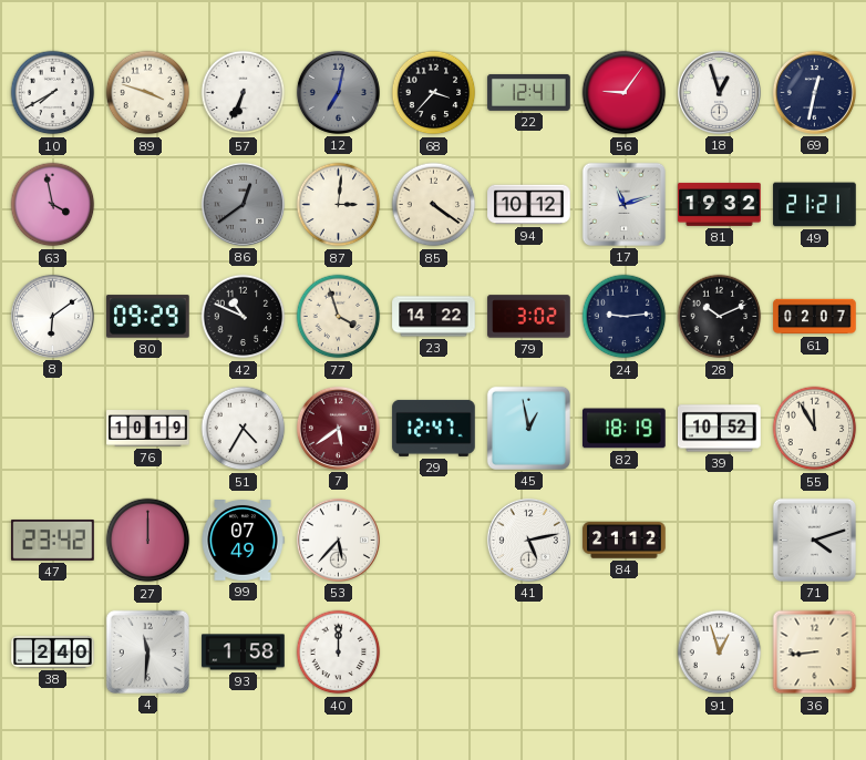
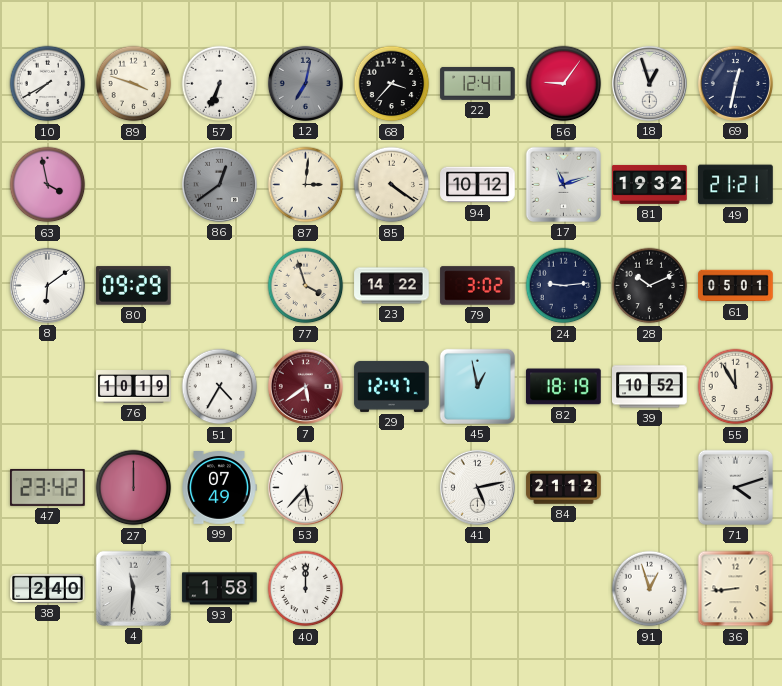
42: 10:49 -> none (244, 317)
61: 02:07 -> 05:01 (736, 286)
